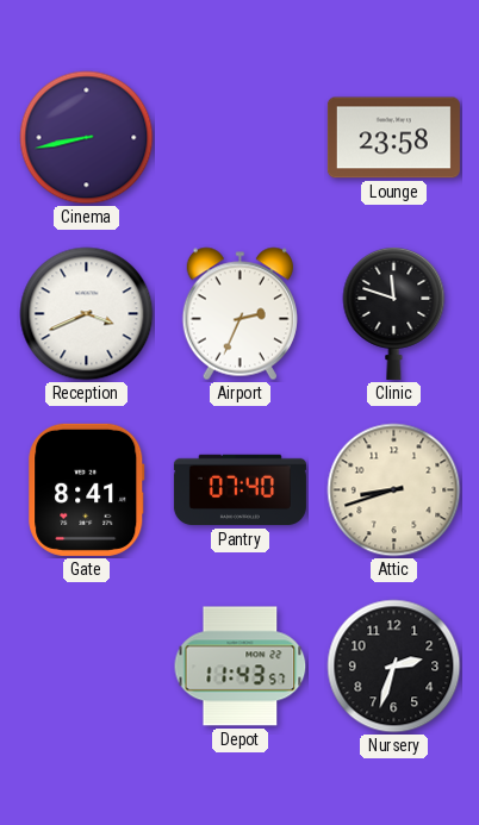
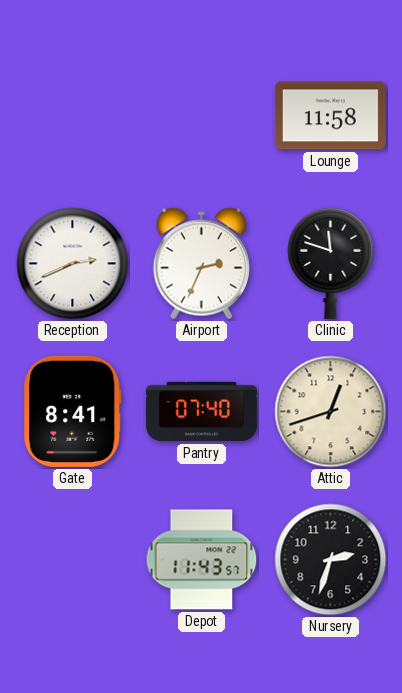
Cinema: 8:43 -> none (87, 138)
Lounge: 23:58 -> 11:58 (330, 116)
Reception: 3:41 -> 2:41 (73, 264)
Attic: 8:42 -> 12:42 (331, 412)
